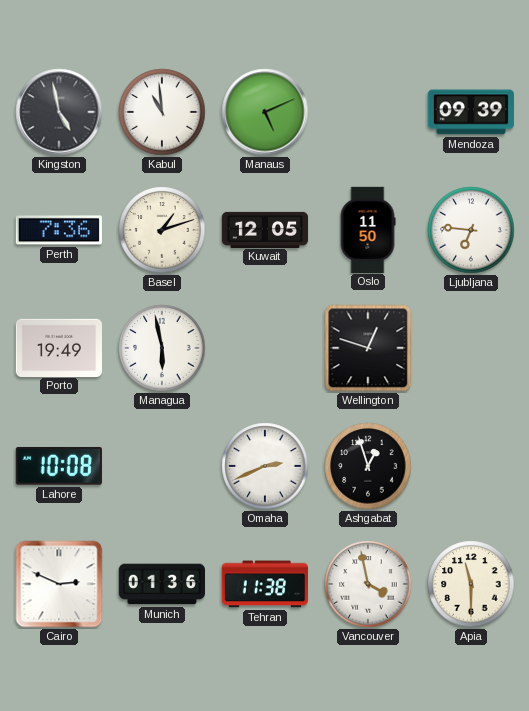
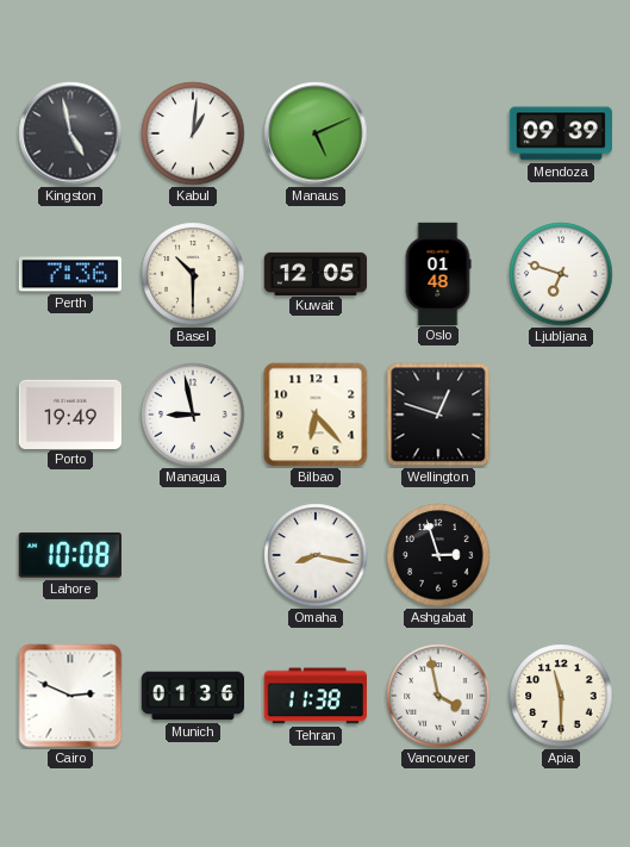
Kabul: 10:59 -> 1:01 (193, 133)
Basel: 1:12 -> 10:30 (193, 274)
Oslo: 11:50 -> 01:48 (438, 273)
Ljubljana: 6:46 -> 6:48 (561, 274)
Managua: 5:58 -> 8:58 (193, 415)
Bilbao: none -> 6:23 (316, 415)
Omaha: 2:41 -> 8:17 (316, 555)
Ashgabat: 12:57 -> 2:57 (438, 555)
